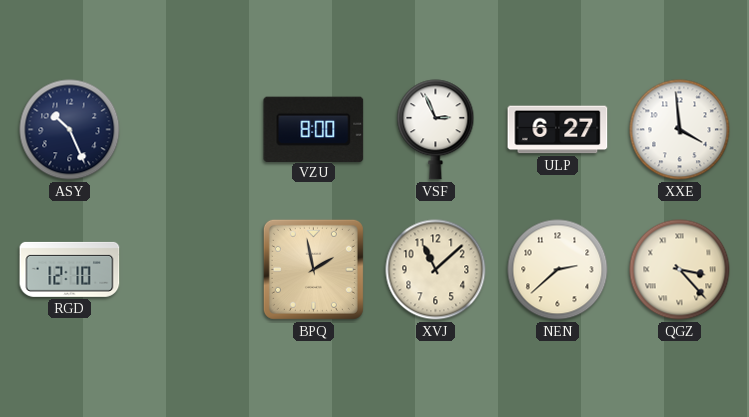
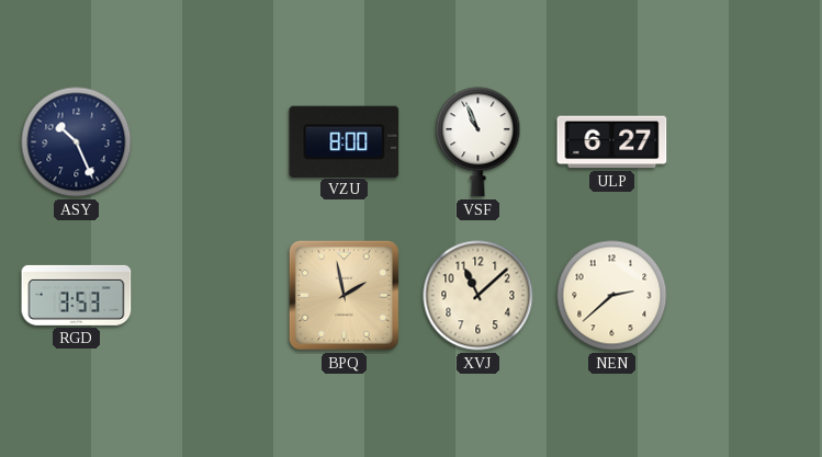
VSF: 2:56 -> 10:56 (478, 142)
XXE: 3:59 -> none (680, 130)
RGD: 12:10 -> 3:53 (77, 295)
QGZ: 3:23 -> none (680, 270)
